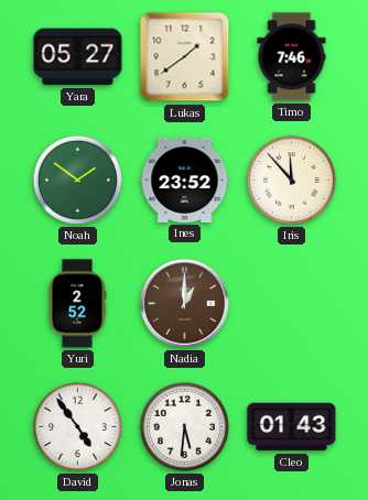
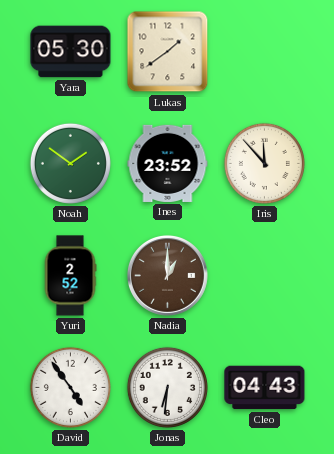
Yara: 05:27 -> 05:30 (71, 52)
Timo: 7:46 -> none (292, 57)
Jonas: 5:31 -> 6:31 (167, 387)
Cleo: 01:43 -> 04:43 (265, 388)
